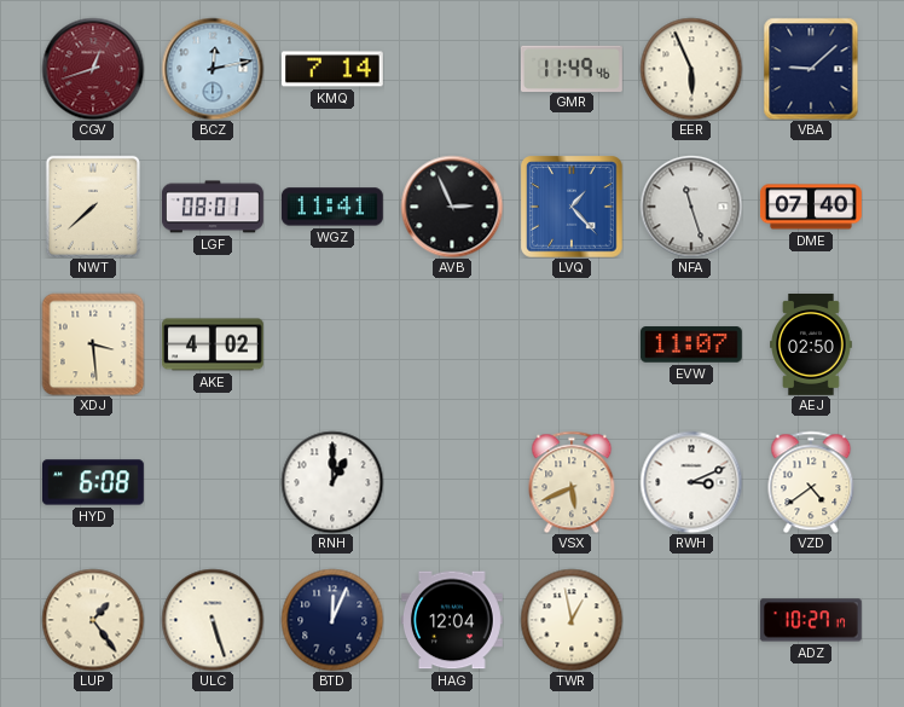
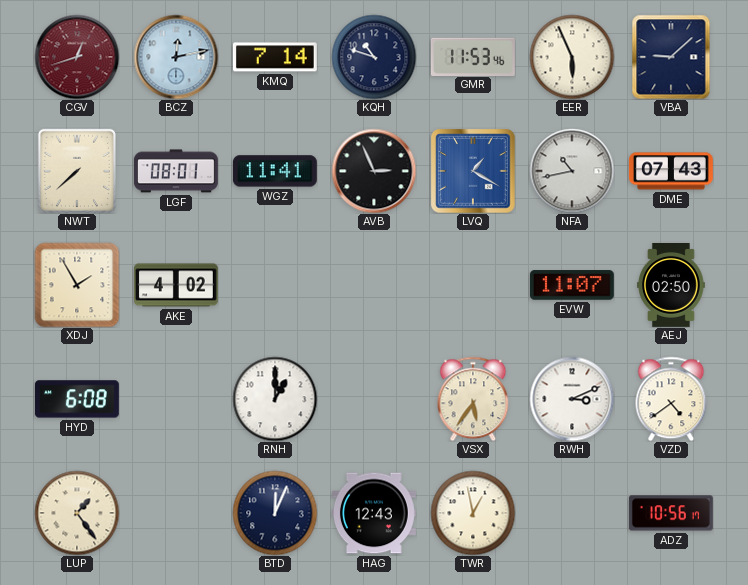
KQH: none -> 10:48 (374, 57)
GMR: 11:49 -> 11:53 (473, 56)
LVQ: 1:23 -> 1:20 (473, 171)
NFA: 11:27 -> 10:43 (572, 171)
DME: 07:40 -> 07:43 (671, 171)
XDJ: 3:29 -> 1:55 (77, 285)
VSX: 5:41 -> 5:36 (473, 399)
ULC: 5:27 -> none (213, 620)
HAG: 12:04 -> 12:43 (374, 513)
ADZ: 10:27 -> 10:56 (671, 513)
